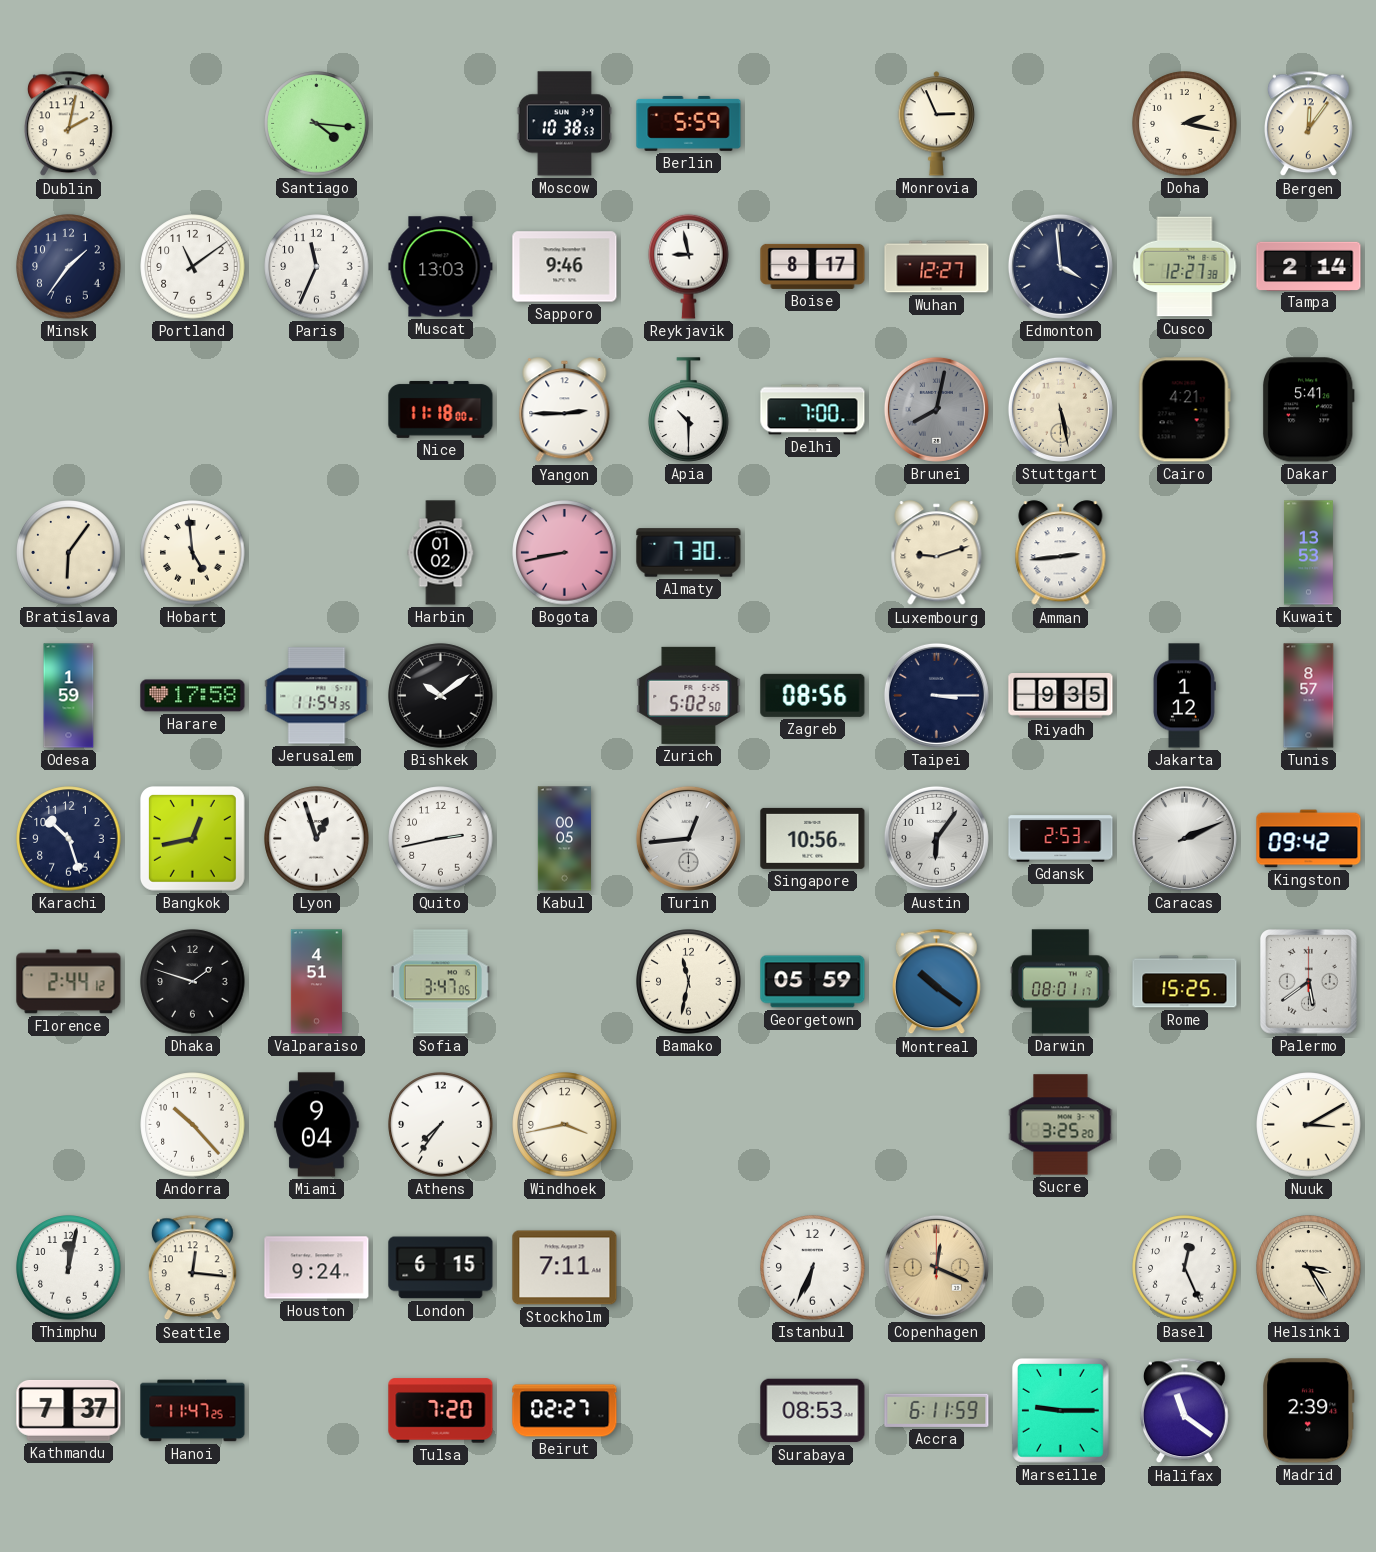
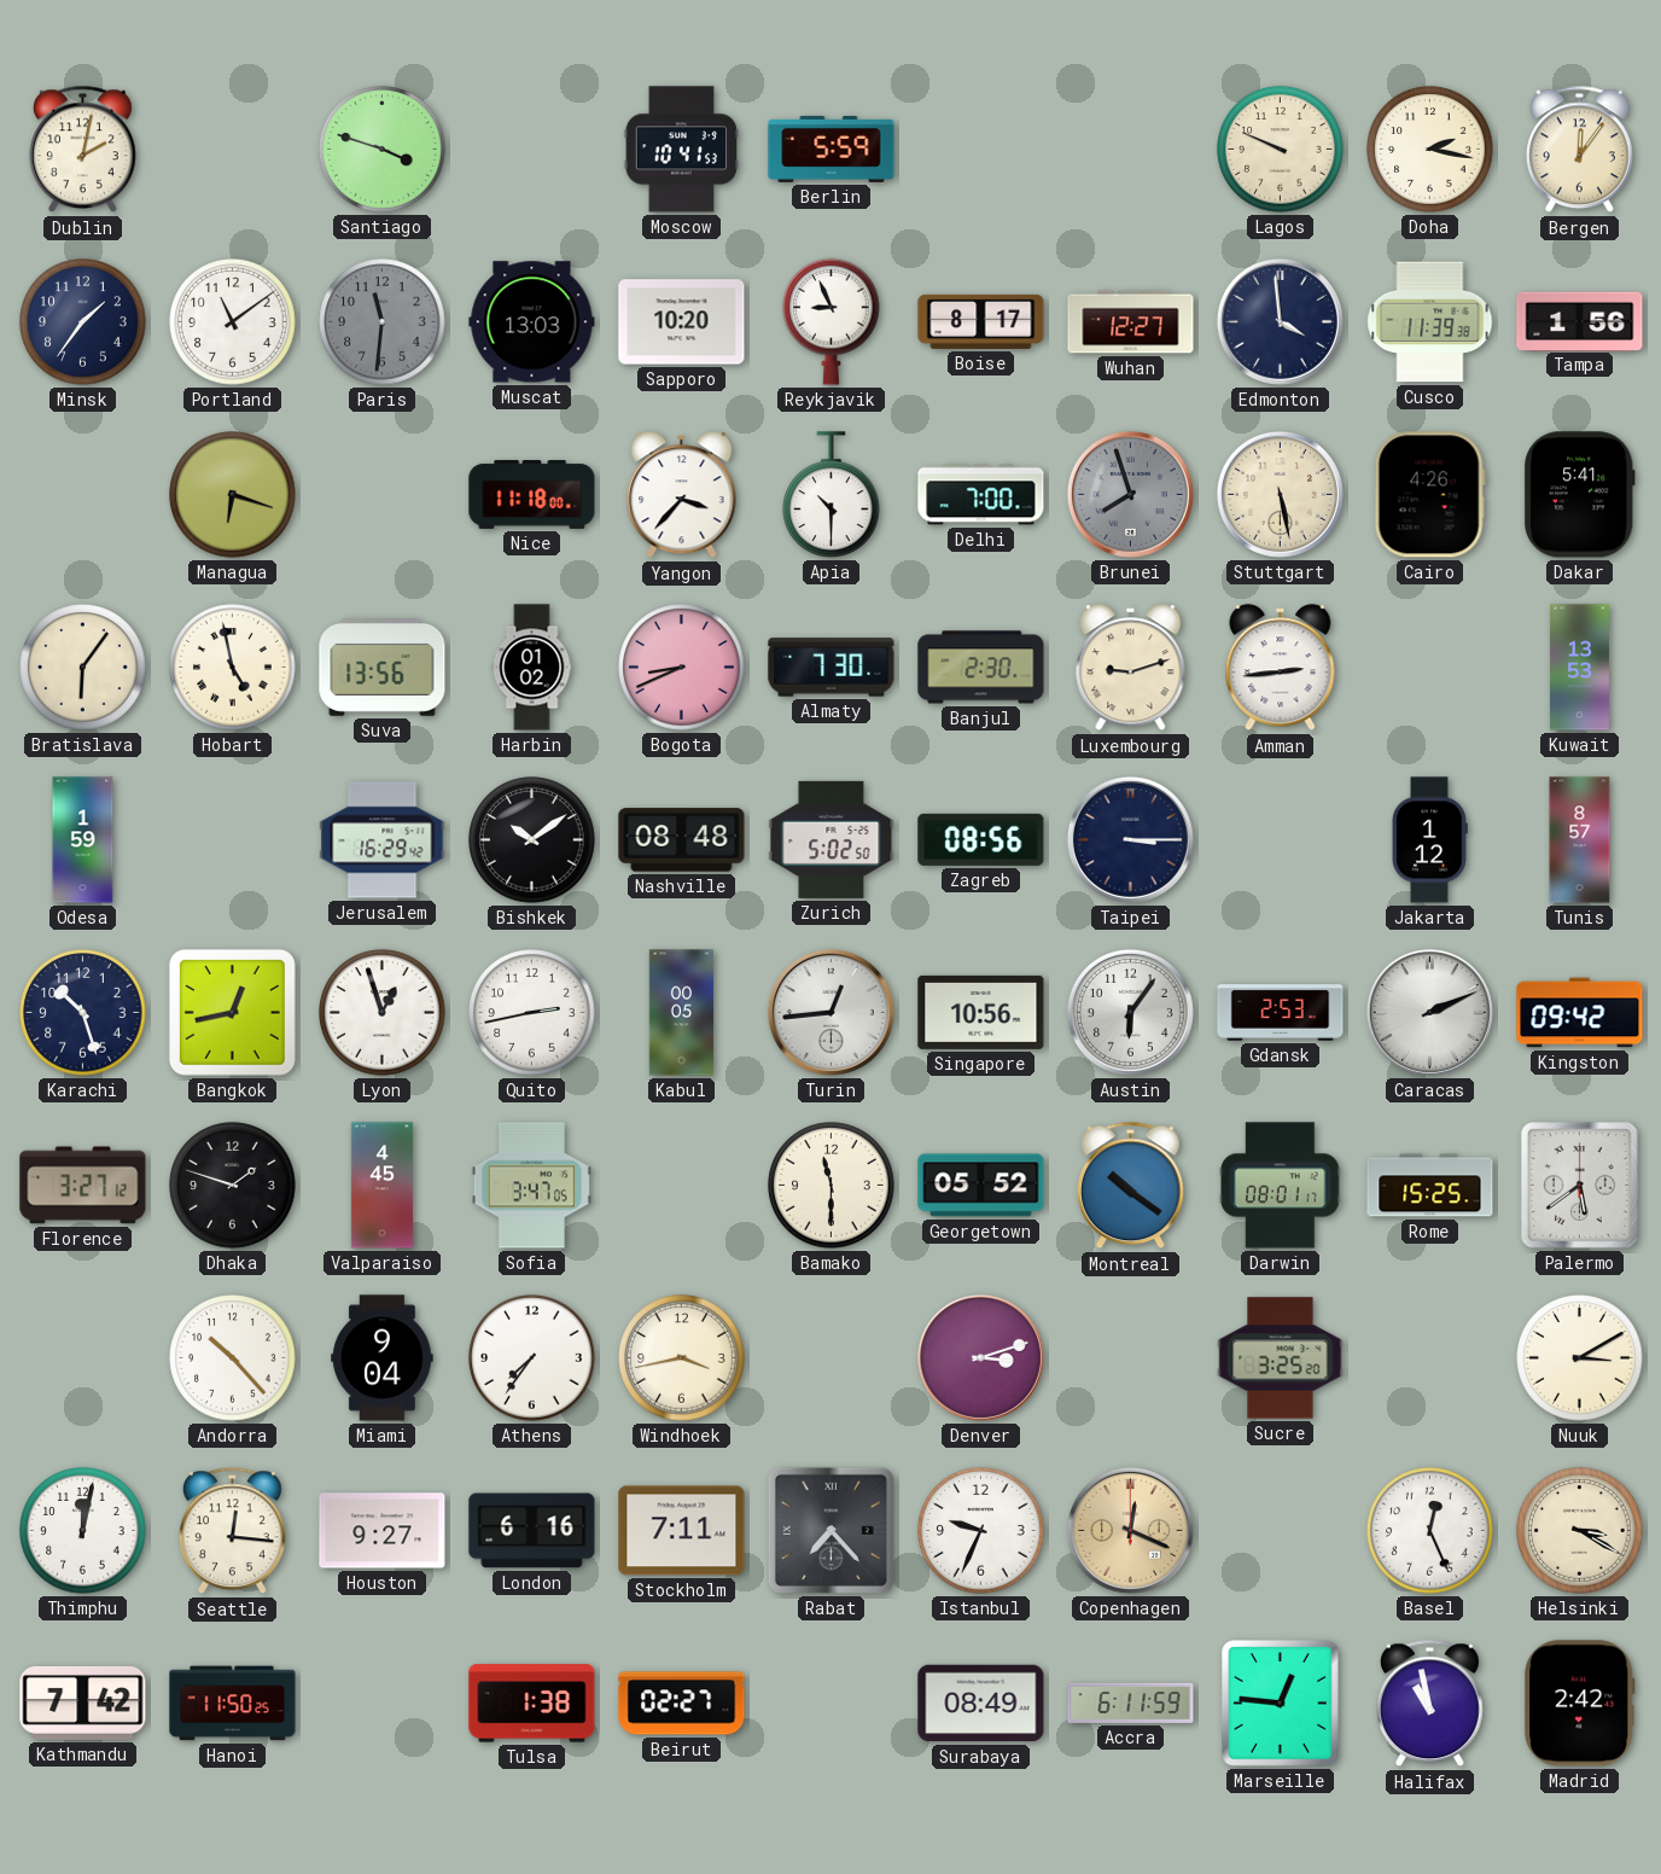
Santiago: 4:16 -> 3:48 (383, 150)
Moscow: 10:38 -> 10:41 (681, 150)
Monrovia: 2:56 -> none (937, 124)
Lagos: none -> 9:49 (1281, 150)
Paris: 11:34 -> 11:31 (383, 322)
Paris dial: white -> grey (383, 322)
Sapporo: 9:46 -> 10:20 (682, 322)
Reykjavik: 8:58 -> 8:56 (832, 321)
Cusco: 12:27 -> 11:39 (1430, 322)
Tampa: 2:14 -> 1:56 (1580, 321)
Managua: none -> 6:18 (233, 495)
Yangon: 2:45 -> 3:37 (682, 495)
Brunei: 8:02 -> 7:57 (1130, 494)
Cairo: 4:21 -> 4:26 (1429, 495)
Hobart: 4:59 -> 4:58 (233, 668)
Suva: none -> 13:56 (383, 668)
Bogota: 8:43 -> 8:41 (682, 668)
Banjul: none -> 2:30 (981, 668)
Harare: 17:58 -> none (193, 696)
Jerusalem: 11:54 -> 16:29 (383, 840)
Nashville: none -> 08:48 (682, 840)
Riyadh: 9:35 -> none (1061, 696)
Florence: 2:44 -> 3:27 (83, 1186)
Valparaiso: 4:51 -> 4:45 (381, 1186)
Bamako: 11:32 -> 11:30 (832, 1186)
Georgetown: 05:59 -> 05:52 (981, 1186)
Denver: none -> 3:12 (980, 1357)
Houston: 9:24 -> 9:27 (383, 1531)
London: 6:15 -> 6:16 (532, 1531)
Rabat: none -> 7:23 (830, 1530)
Istanbul: 6:34 -> 9:34 (981, 1531)
Helsinki: 3:25 -> 3:20 (1580, 1531)
Kathmandu: 7:37 -> 7:42 (83, 1703)
Hanoi: 11:47 -> 11:50 (233, 1704)
Tulsa: 7:20 -> 1:38 (532, 1704)
Surabaya: 08:53 -> 08:49 (981, 1704)
Marseille: 9:15 -> 12:46 (1281, 1704)
Halifax: 11:21 -> 10:58 (1430, 1704)
Madrid: 2:39 -> 2:42 (1580, 1704)
